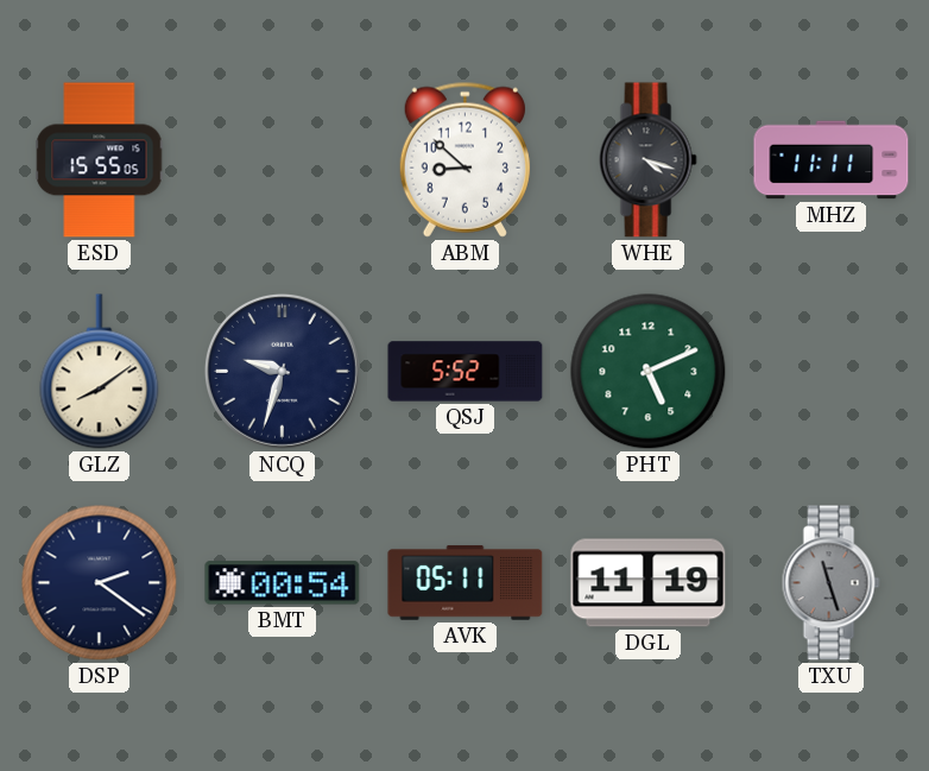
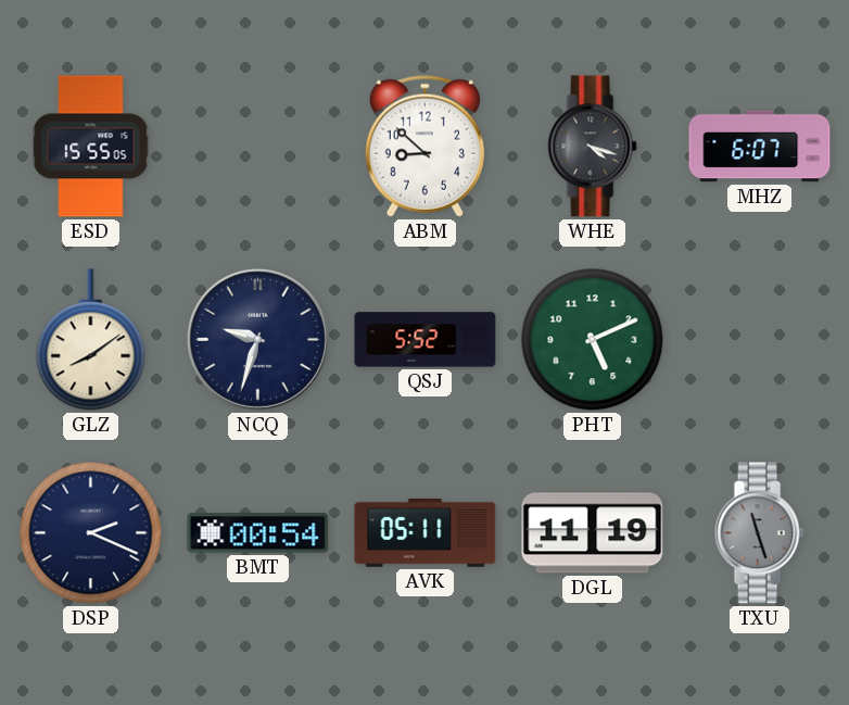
MHZ: 11:11 -> 6:07 (760, 147)
DSP: 2:21 -> 2:19 (91, 533)
